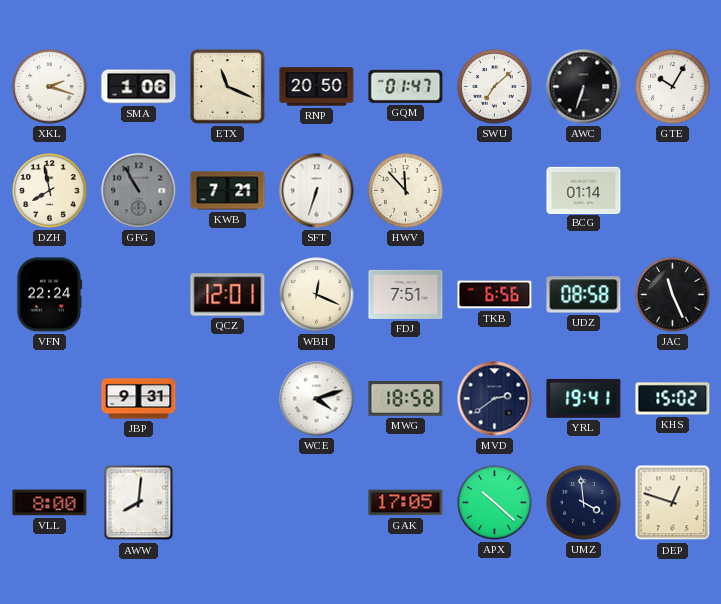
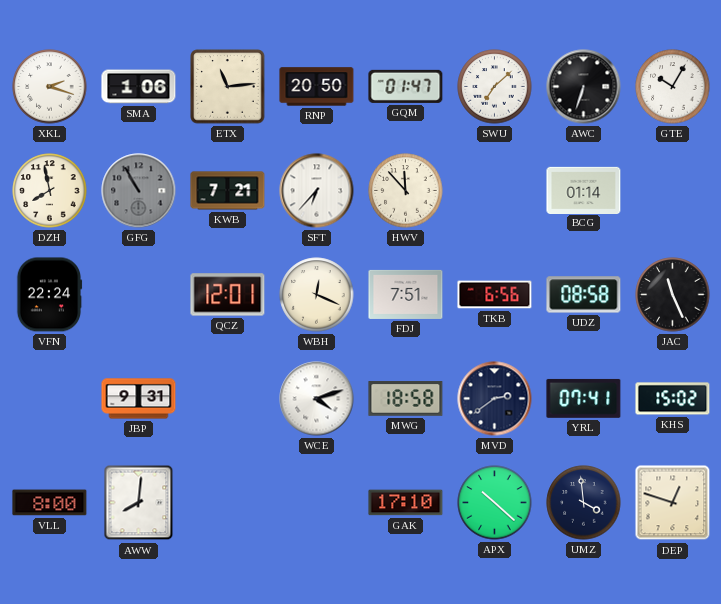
ETX: 11:19 -> 11:14 (228, 87)
SFT: 6:33 -> 6:37 (317, 191)
YRL: 19:41 -> 07:41 (584, 398)
GAK: 17:05 -> 17:10 (406, 503)
